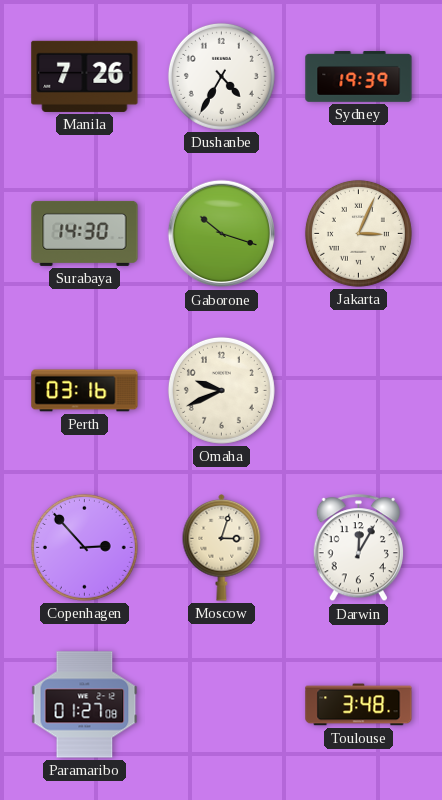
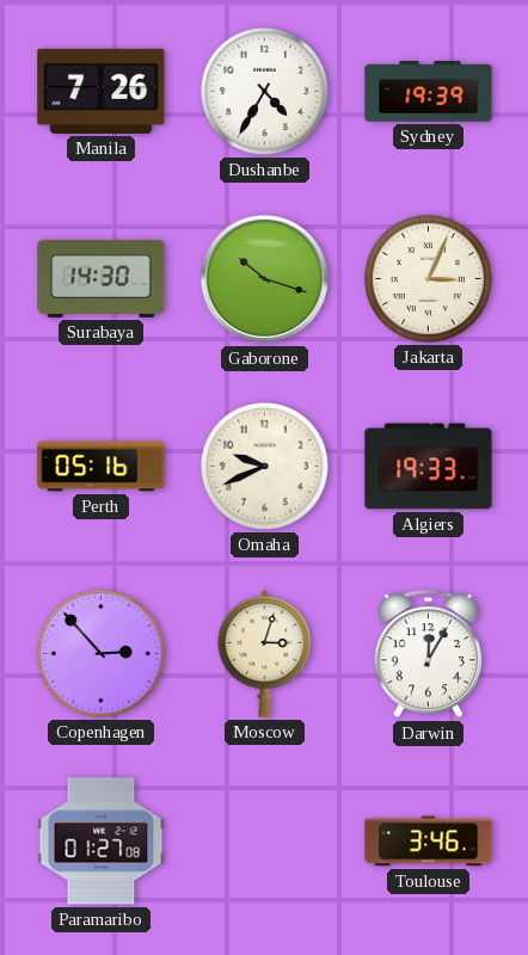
Perth: 03:16 -> 05:16 (102, 467)
Algiers: none -> 19:33 (429, 467)
Toulouse: 3:48 -> 3:46 (429, 842)
